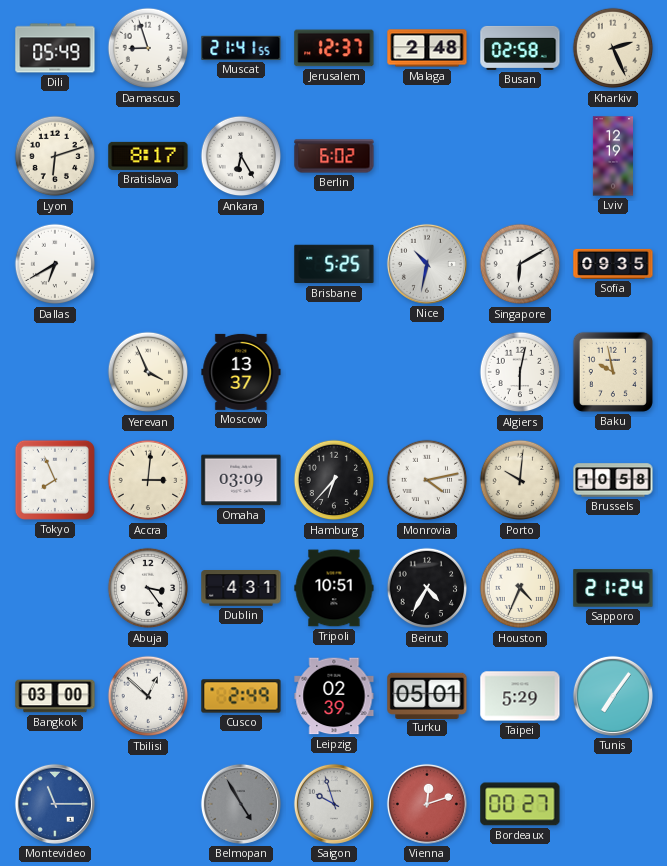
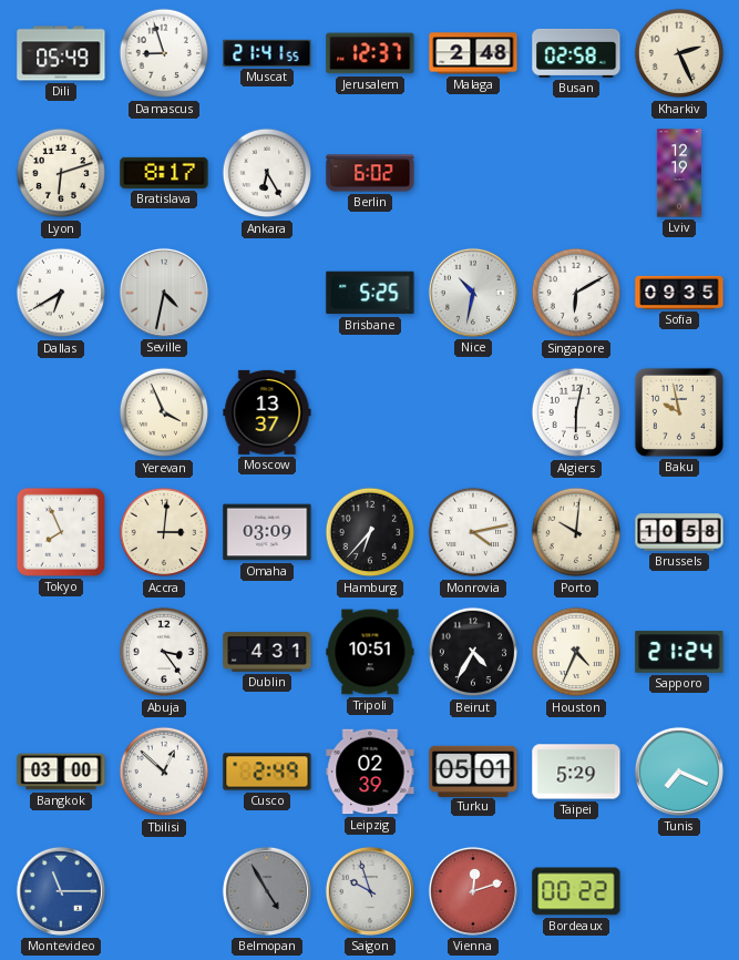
Seville: none -> 4:32 (164, 293)
Tunis: 7:06 -> 7:19 (679, 772)
Bordeaux: 00:27 -> 00:22 (576, 891)
